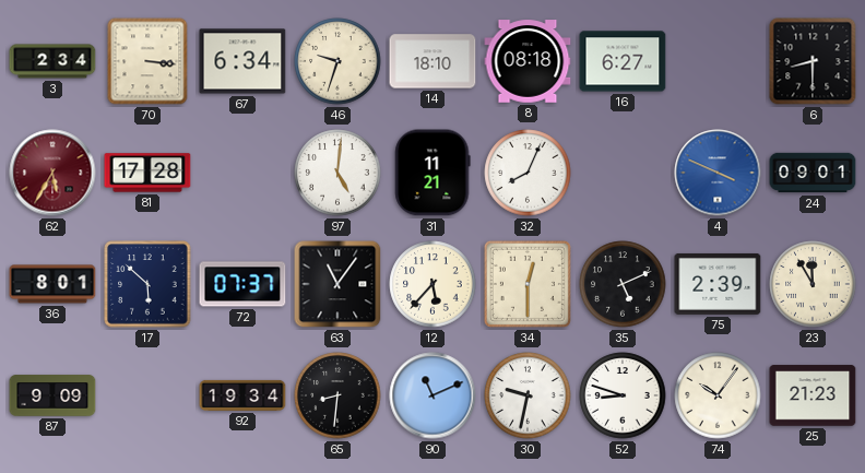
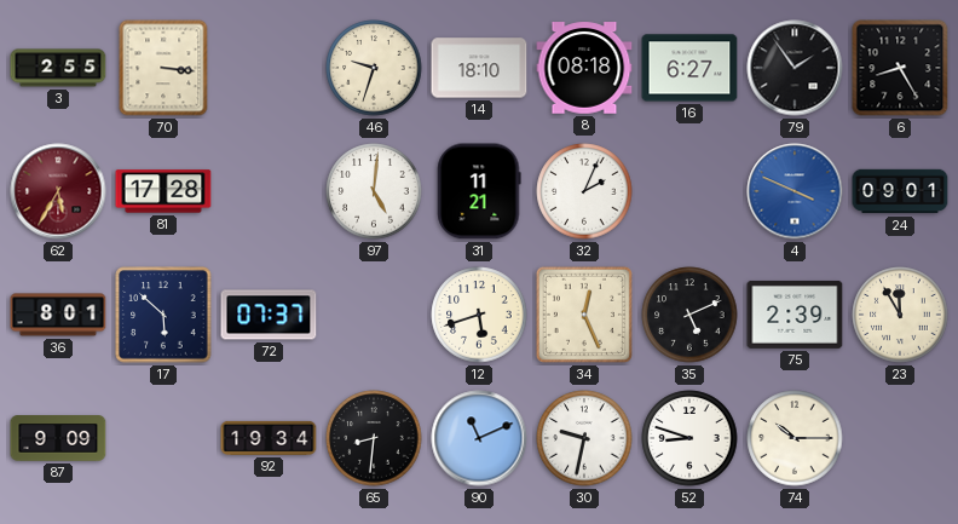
3: 2:34 -> 2:55 (58, 68)
67: 6:34 -> none (242, 61)
79: none -> 1:54 (795, 68)
6: 8:30 -> 8:25 (900, 68)
32: 8:04 -> 2:04 (584, 191)
63: 11:06 -> none (337, 284)
12: 5:37 -> 5:42 (479, 315)
34: 12:30 -> 12:26 (584, 315)
74: 10:06 -> 10:15 (795, 438)
25: 21:23 -> none (813, 395)
